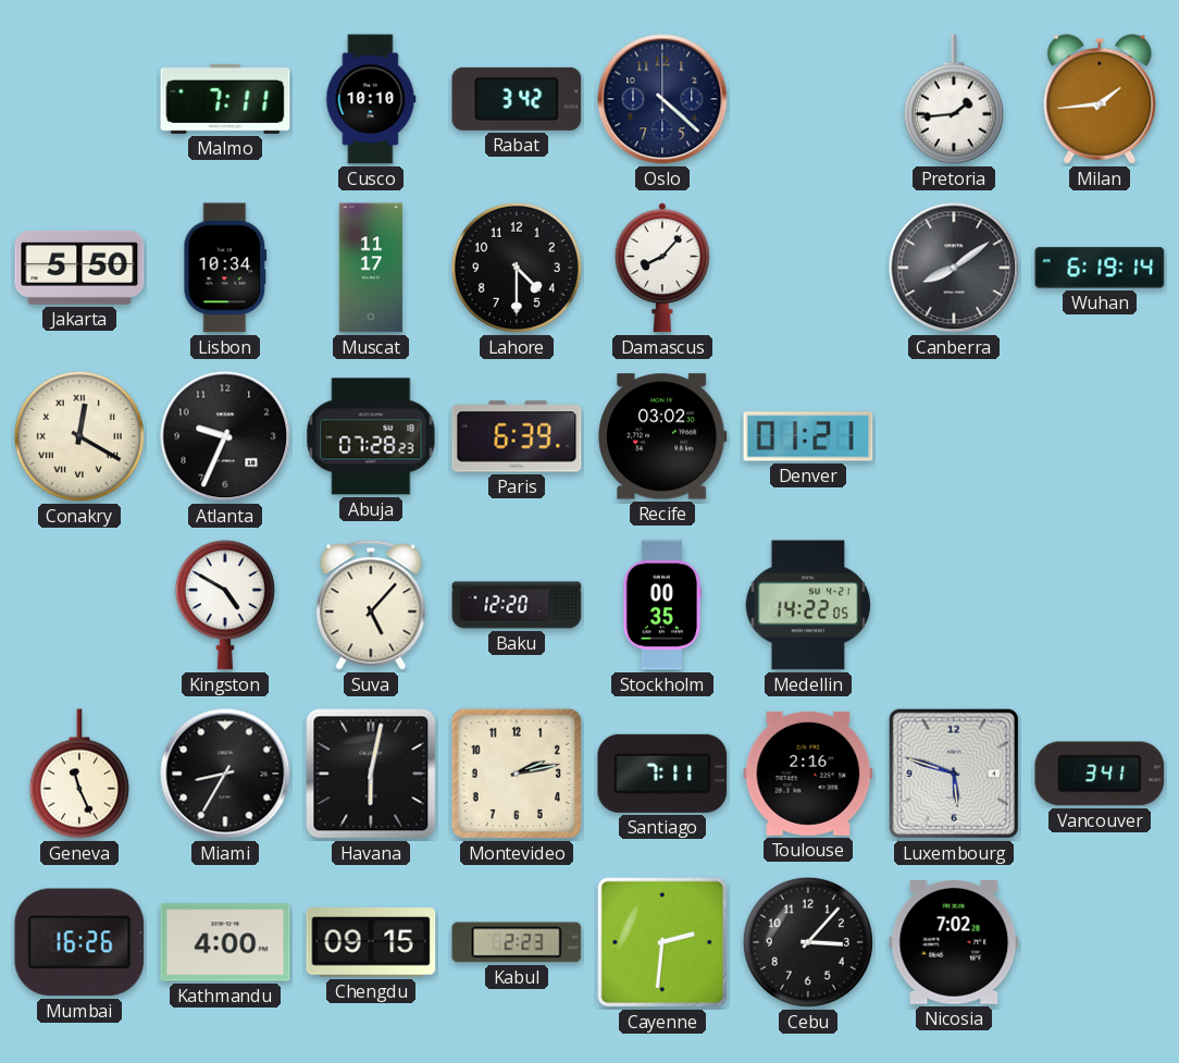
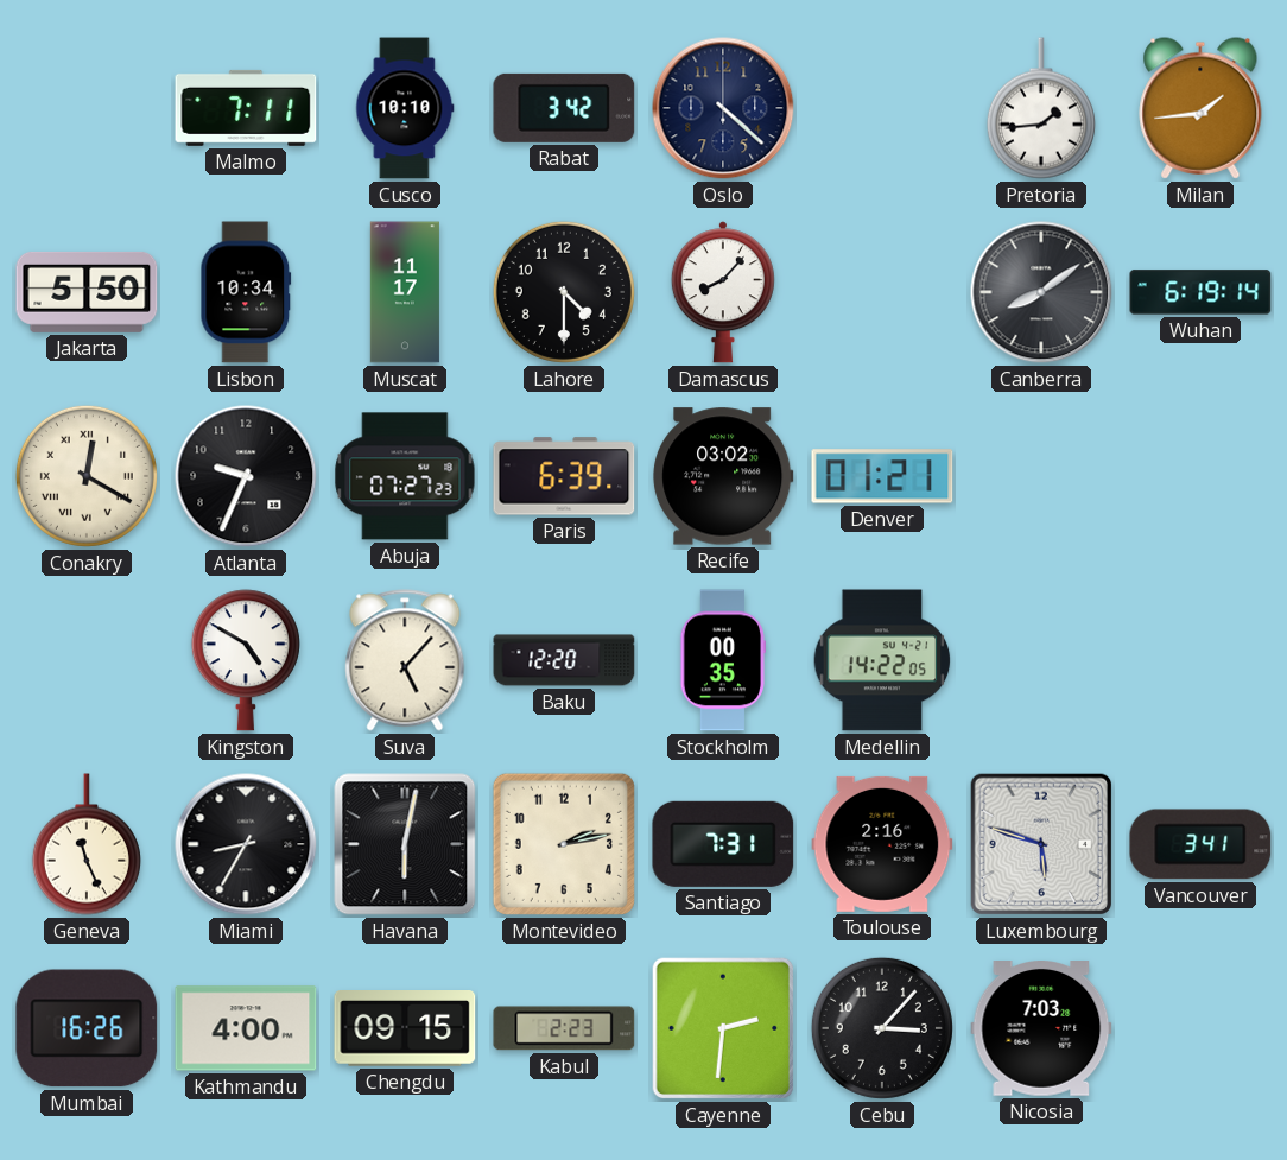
Abuja: 07:28 -> 07:27 (405, 476)
Santiago: 7:11 -> 7:31 (723, 844)
Nicosia: 7:02 -> 7:03 (1041, 1029)
